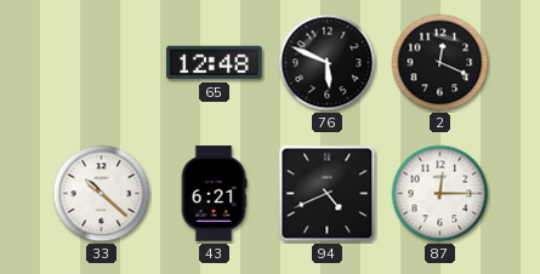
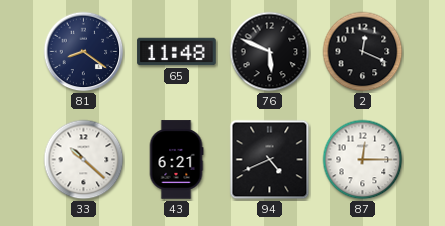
81: none -> 8:21 (84, 52)
65: 12:48 -> 11:48 (177, 52)
